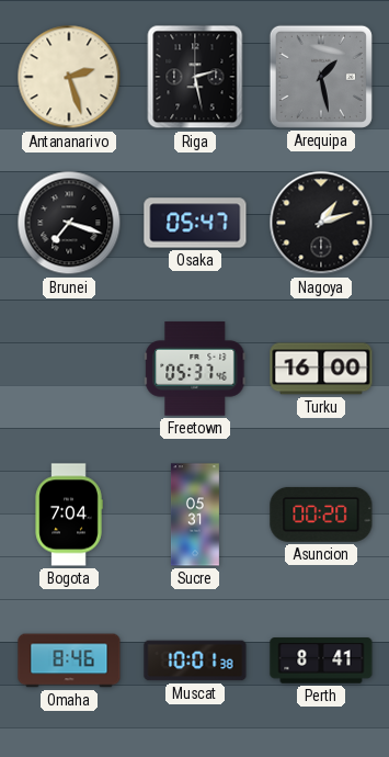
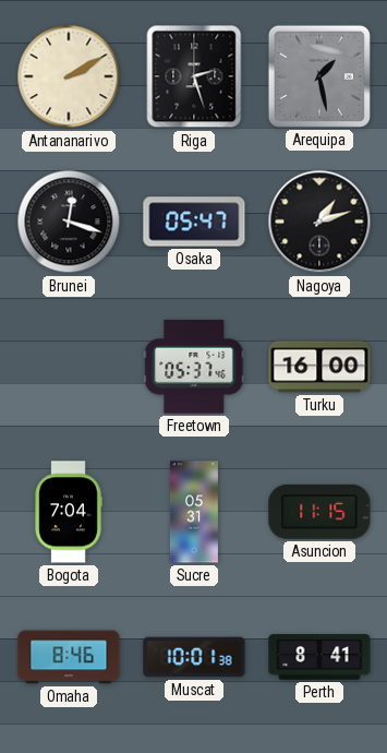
Antananarivo: 2:27 -> 2:10 (69, 76)
Riga: 2:28 -> 2:27 (194, 76)
Brunei: 7:18 -> 12:18 (69, 222)
Asuncion: 00:20 -> 11:15 (319, 512)
